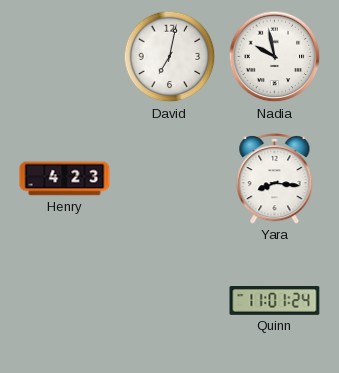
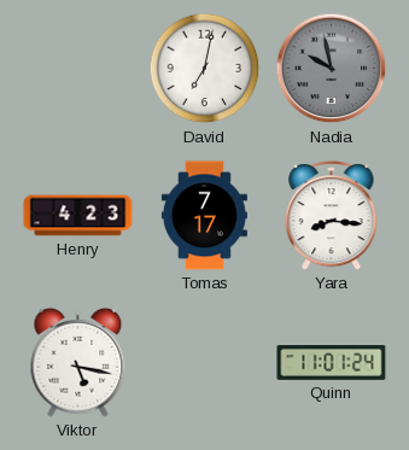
Nadia dial: white -> grey (332, 69)
Tomas: none -> 7:17 (204, 216)
Viktor: none -> 5:17 (78, 362)
